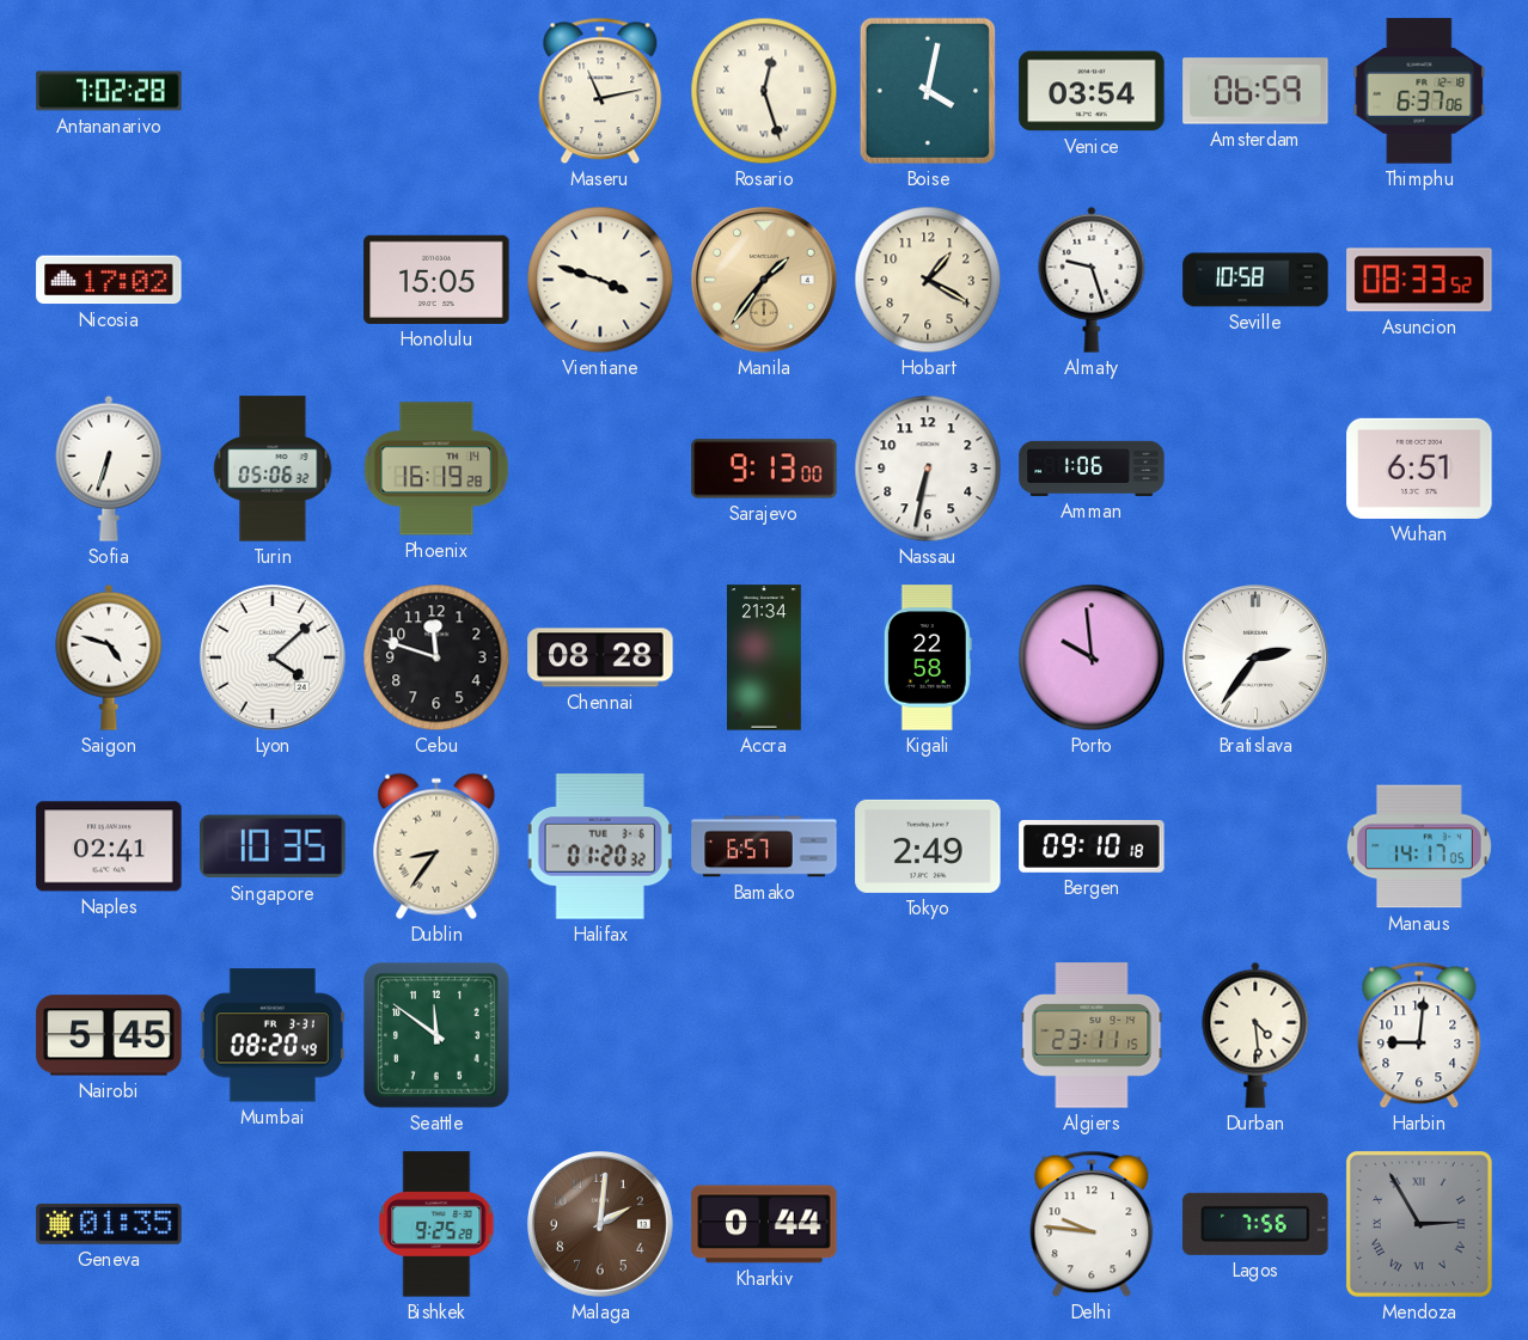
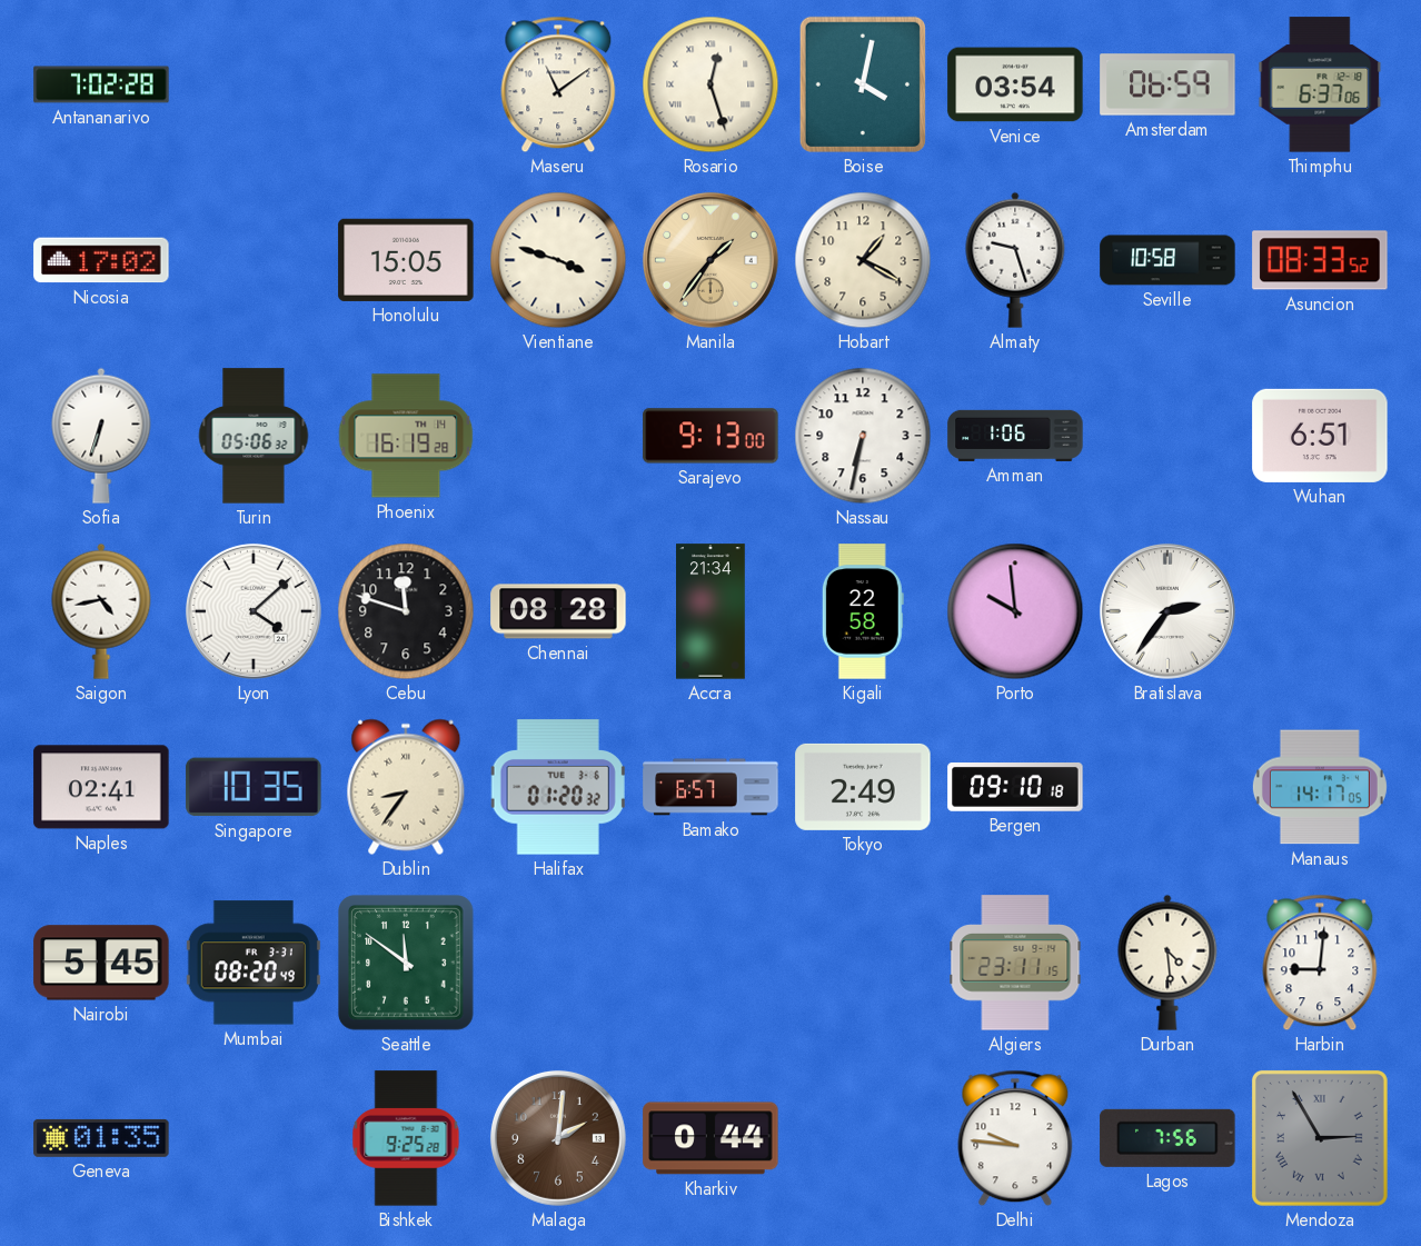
Maseru: 11:13 -> 11:09 (558, 84)
Saigon: 4:48 -> 4:43 (101, 611)
